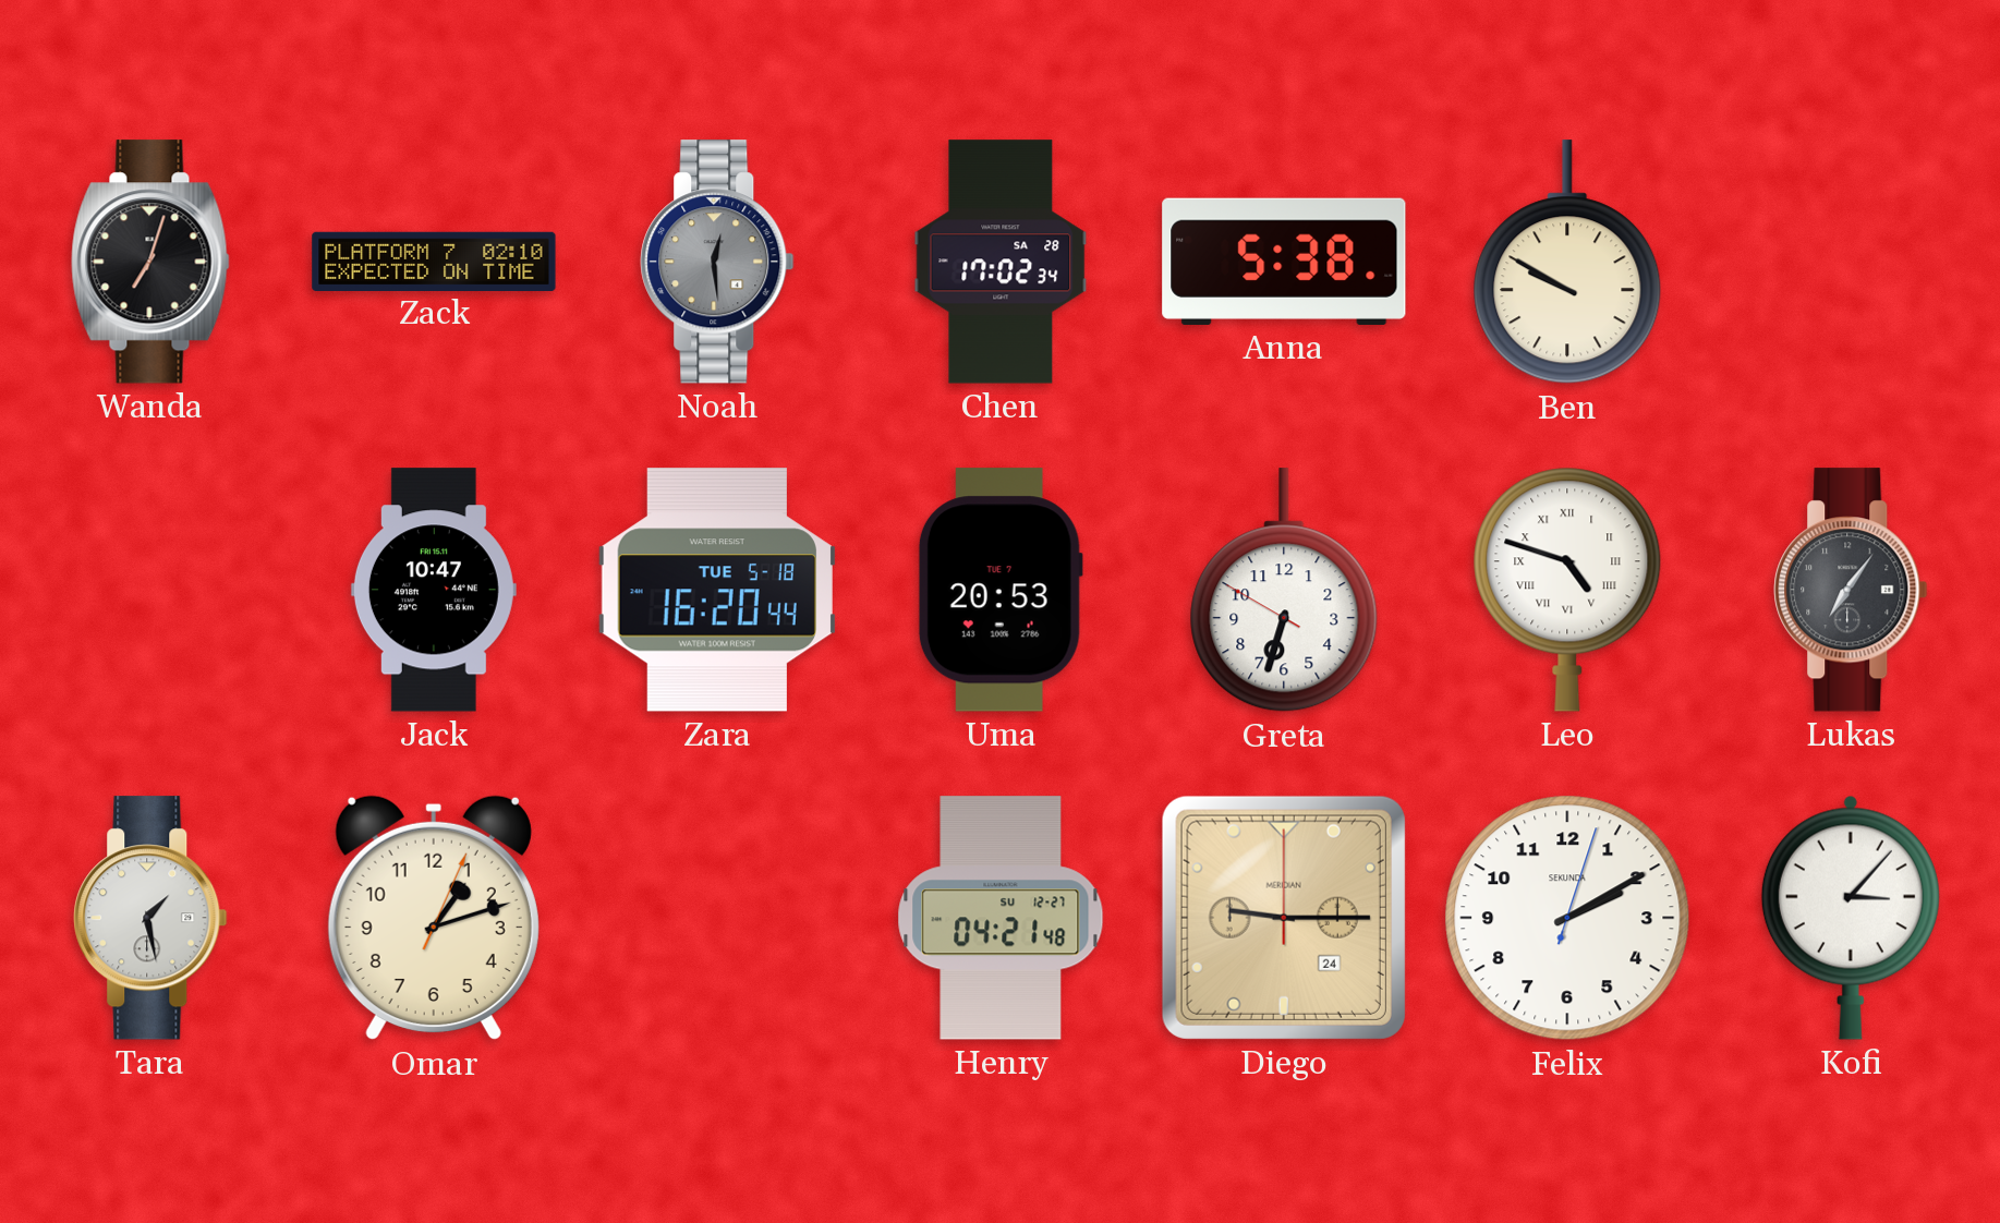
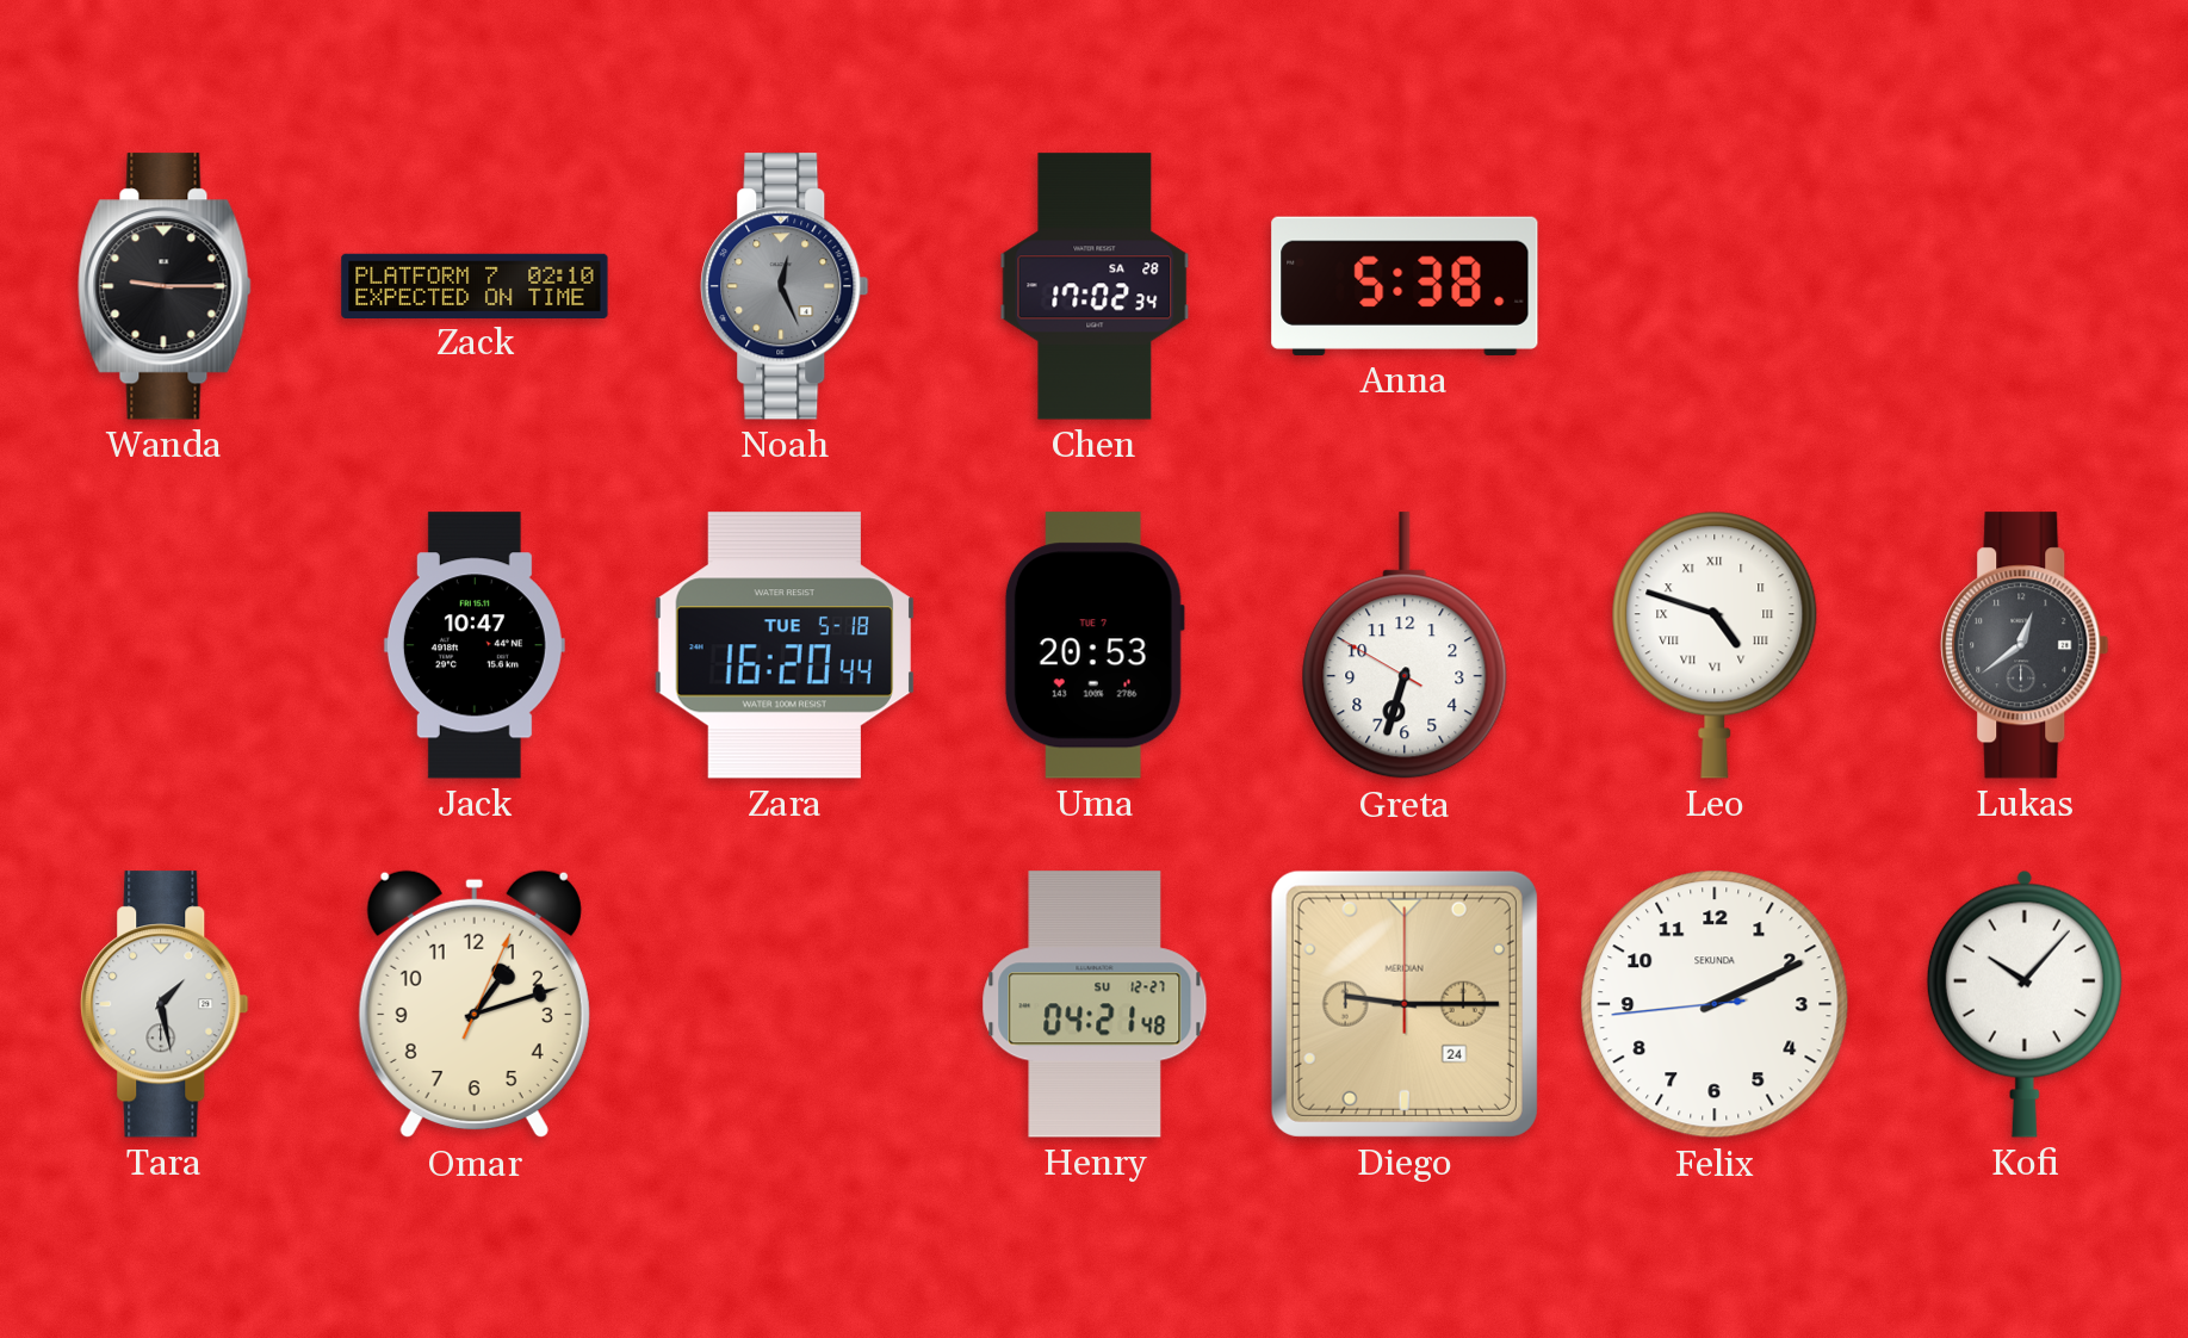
Wanda: 7:03 -> 9:15 (165, 286)
Noah: 12:29 -> 12:26 (785, 286)
Ben: 9:50 -> none (1567, 263)
Lukas: 7:06 -> 12:39 (2025, 645)
Felix: 2:10:03 -> 2:10:44 (1715, 1004)
Kofi: 3:07 -> 10:07 (2025, 1004)
